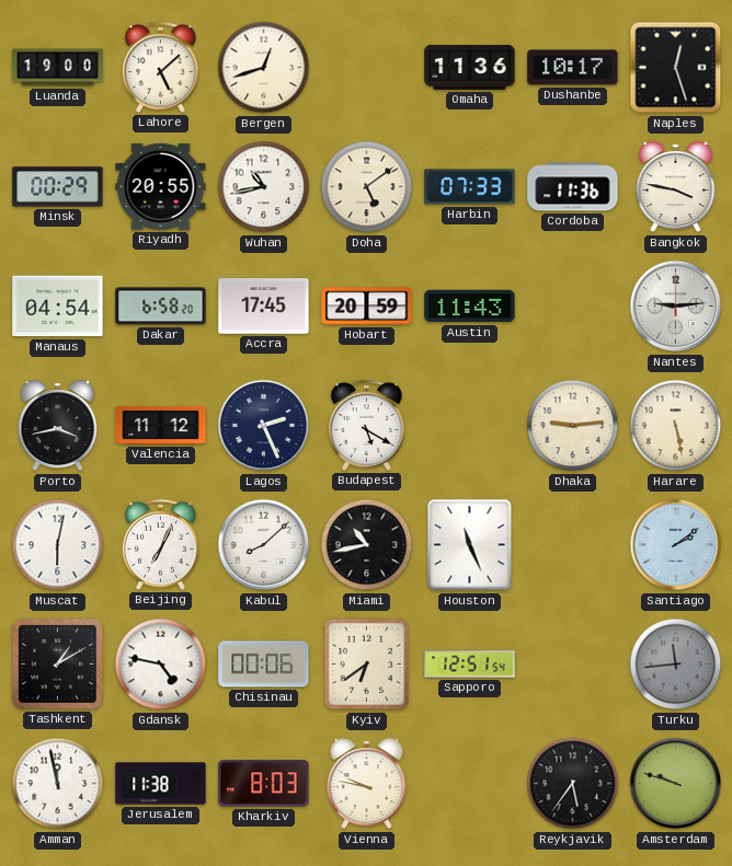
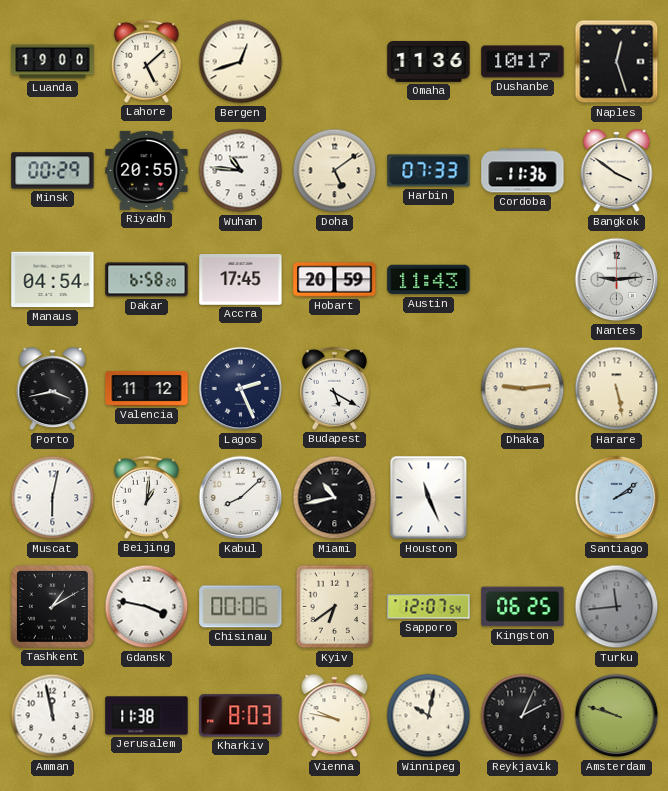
Wuhan: 10:43 -> 10:46 (241, 171)
Bangkok: 3:47 -> 3:51 (617, 171)
Beijing: 7:04 -> 1:01 (146, 497)
Gdansk: 4:47 -> 3:47 (147, 607)
Sapporo: 12:51 -> 12:07 (429, 607)
Kingston: none -> 06:25 (523, 607)
Winnipeg: none -> 10:02 (429, 716)
Reykjavik: 5:36 -> 2:04 (523, 716)
